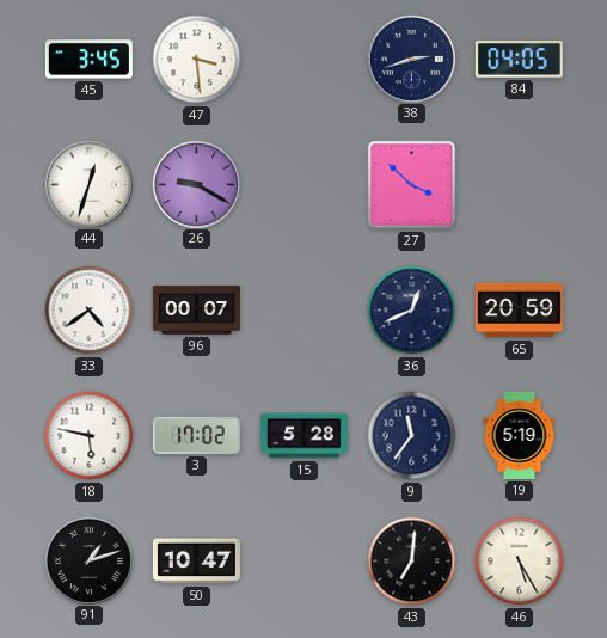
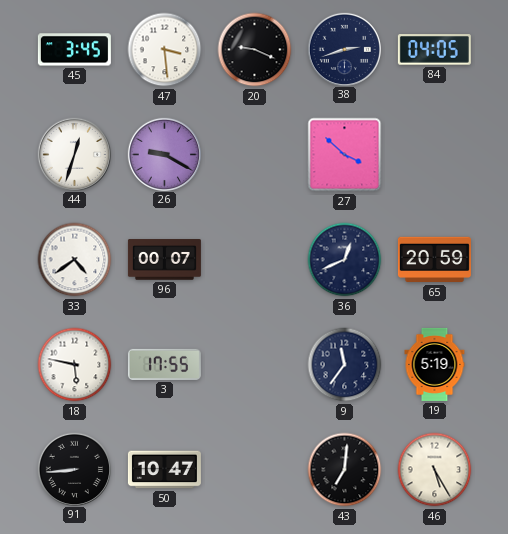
20: none -> 9:19 (255, 50)
3: 17:02 -> 17:55 (164, 364)
15: 5:28 -> none (303, 436)
91: 1:12 -> 8:44 (74, 469)
